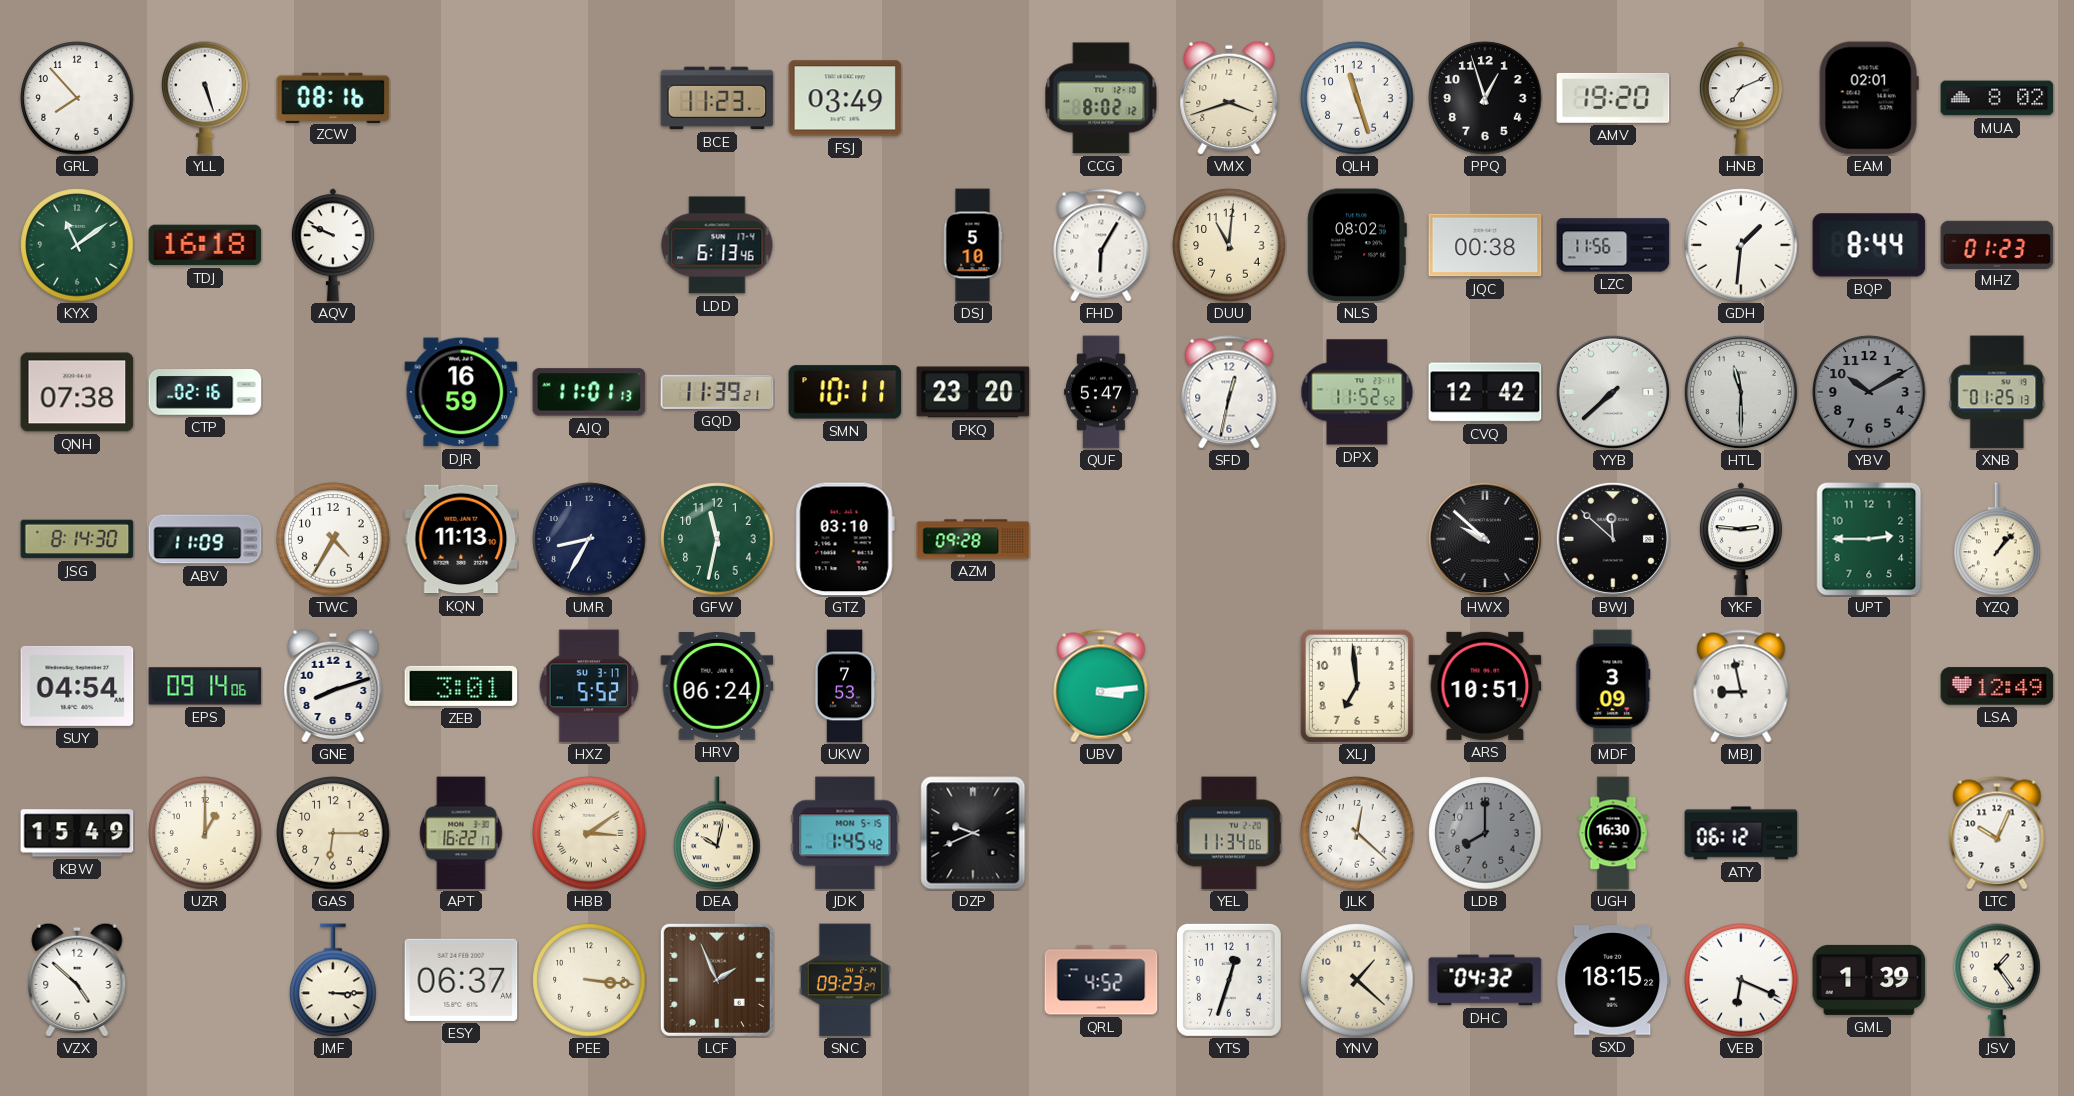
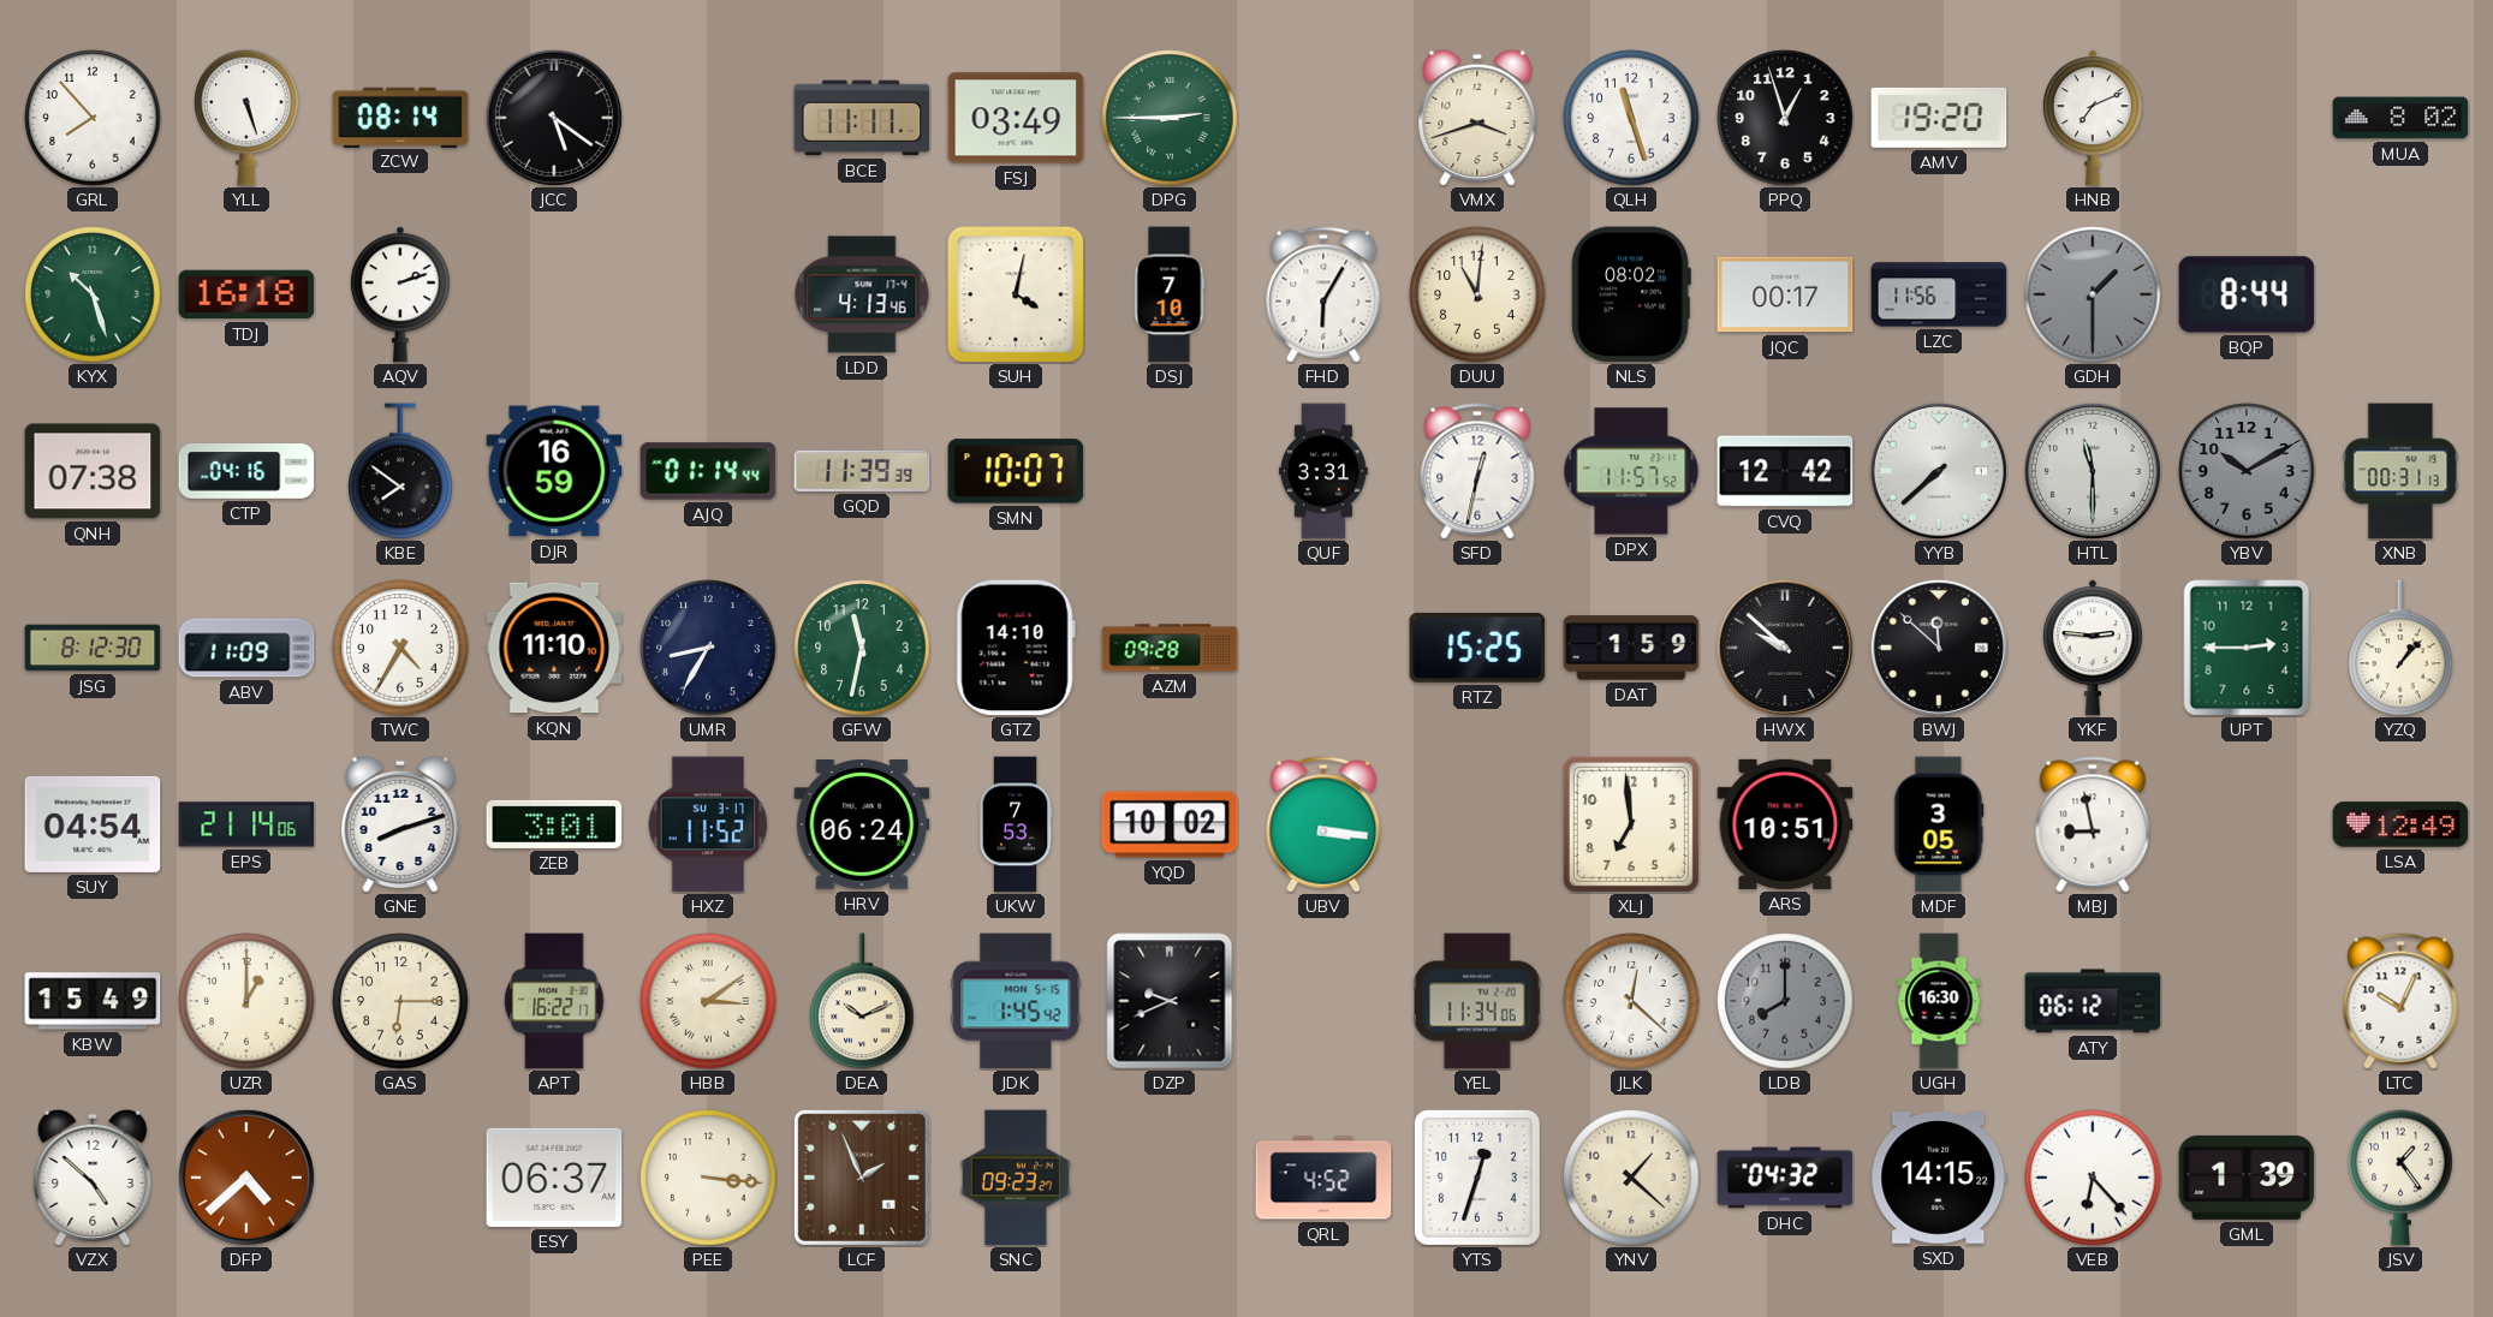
ZCW: 08:16 -> 08:14 (400, 117)
JCC: none -> 5:21 (554, 118)
BCE: 11:23 -> 11:11 (862, 118)
DPG: none -> 2:45 (1170, 118)
CCG: 8:02 -> none (1101, 98)
EAM: 02:01 -> none (1869, 98)
KYX: 11:09 -> 10:27 (93, 294)
AQV: 9:49 -> 2:12 (400, 294)
LDD: 6:13 -> 4:13 (862, 294)
SUH: none -> 4:02 (1016, 294)
DSJ: 5:10 -> 7:10 (1170, 294)
JQC: 00:38 -> 00:17 (1785, 294)
GDH: 1:31 -> 1:30 (2093, 294)
GDH dial: white -> grey (2093, 294)
MHZ: 01:23 -> none (1997, 244)
CTP: 02:16 -> 04:16 (246, 471)
KBE: none -> 7:51 (400, 471)
AJQ: 11:01 -> 01:14 (708, 471)
GQD: 11:39:21 -> 11:39:39 (862, 471)
SMN: 10:11 -> 10:07 (1016, 471)
PKQ: 23:20 -> none (973, 392)
QUF: 5:47 -> 3:31 (1323, 471)
DPX: 11:52 -> 11:57 (1631, 471)
XNB: 01:25 -> 00:31 (2400, 471)
JSG: 8:14 -> 8:12 (93, 648)
KQN: 11:13 -> 11:10 (554, 648)
GTZ: 03:10 -> 14:10 (1016, 648)
RTZ: none -> 15:25 (1477, 648)
DAT: none -> 1:59 (1631, 648)
EPS: 09:14 -> 21:14 (246, 824)
HXZ: 5:52 -> 11:52 (708, 824)
YQD: none -> 10:02 (1170, 824)
UBV: 3:14 -> 3:16 (1323, 824)
MDF: 3:09 -> 3:05 (1939, 824)
DEA: 10:02 -> 10:11 (862, 1001)
DFP: none -> 4:38 (246, 1178)
JMF: 3:15 -> none (333, 980)
SXD: 18:15 -> 14:15 (1939, 1178)
VEB: 6:19 -> 6:23 (2093, 1178)
